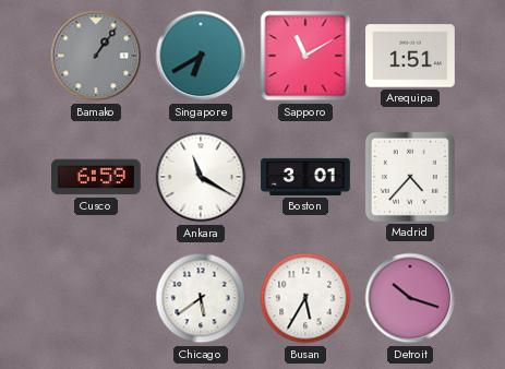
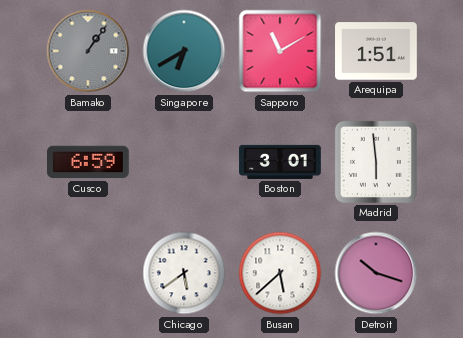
Ankara: 11:20 -> none (201, 177)
Madrid: 4:37 -> 5:59 (376, 162)
Busan: 5:35 -> 5:38 (280, 273)
